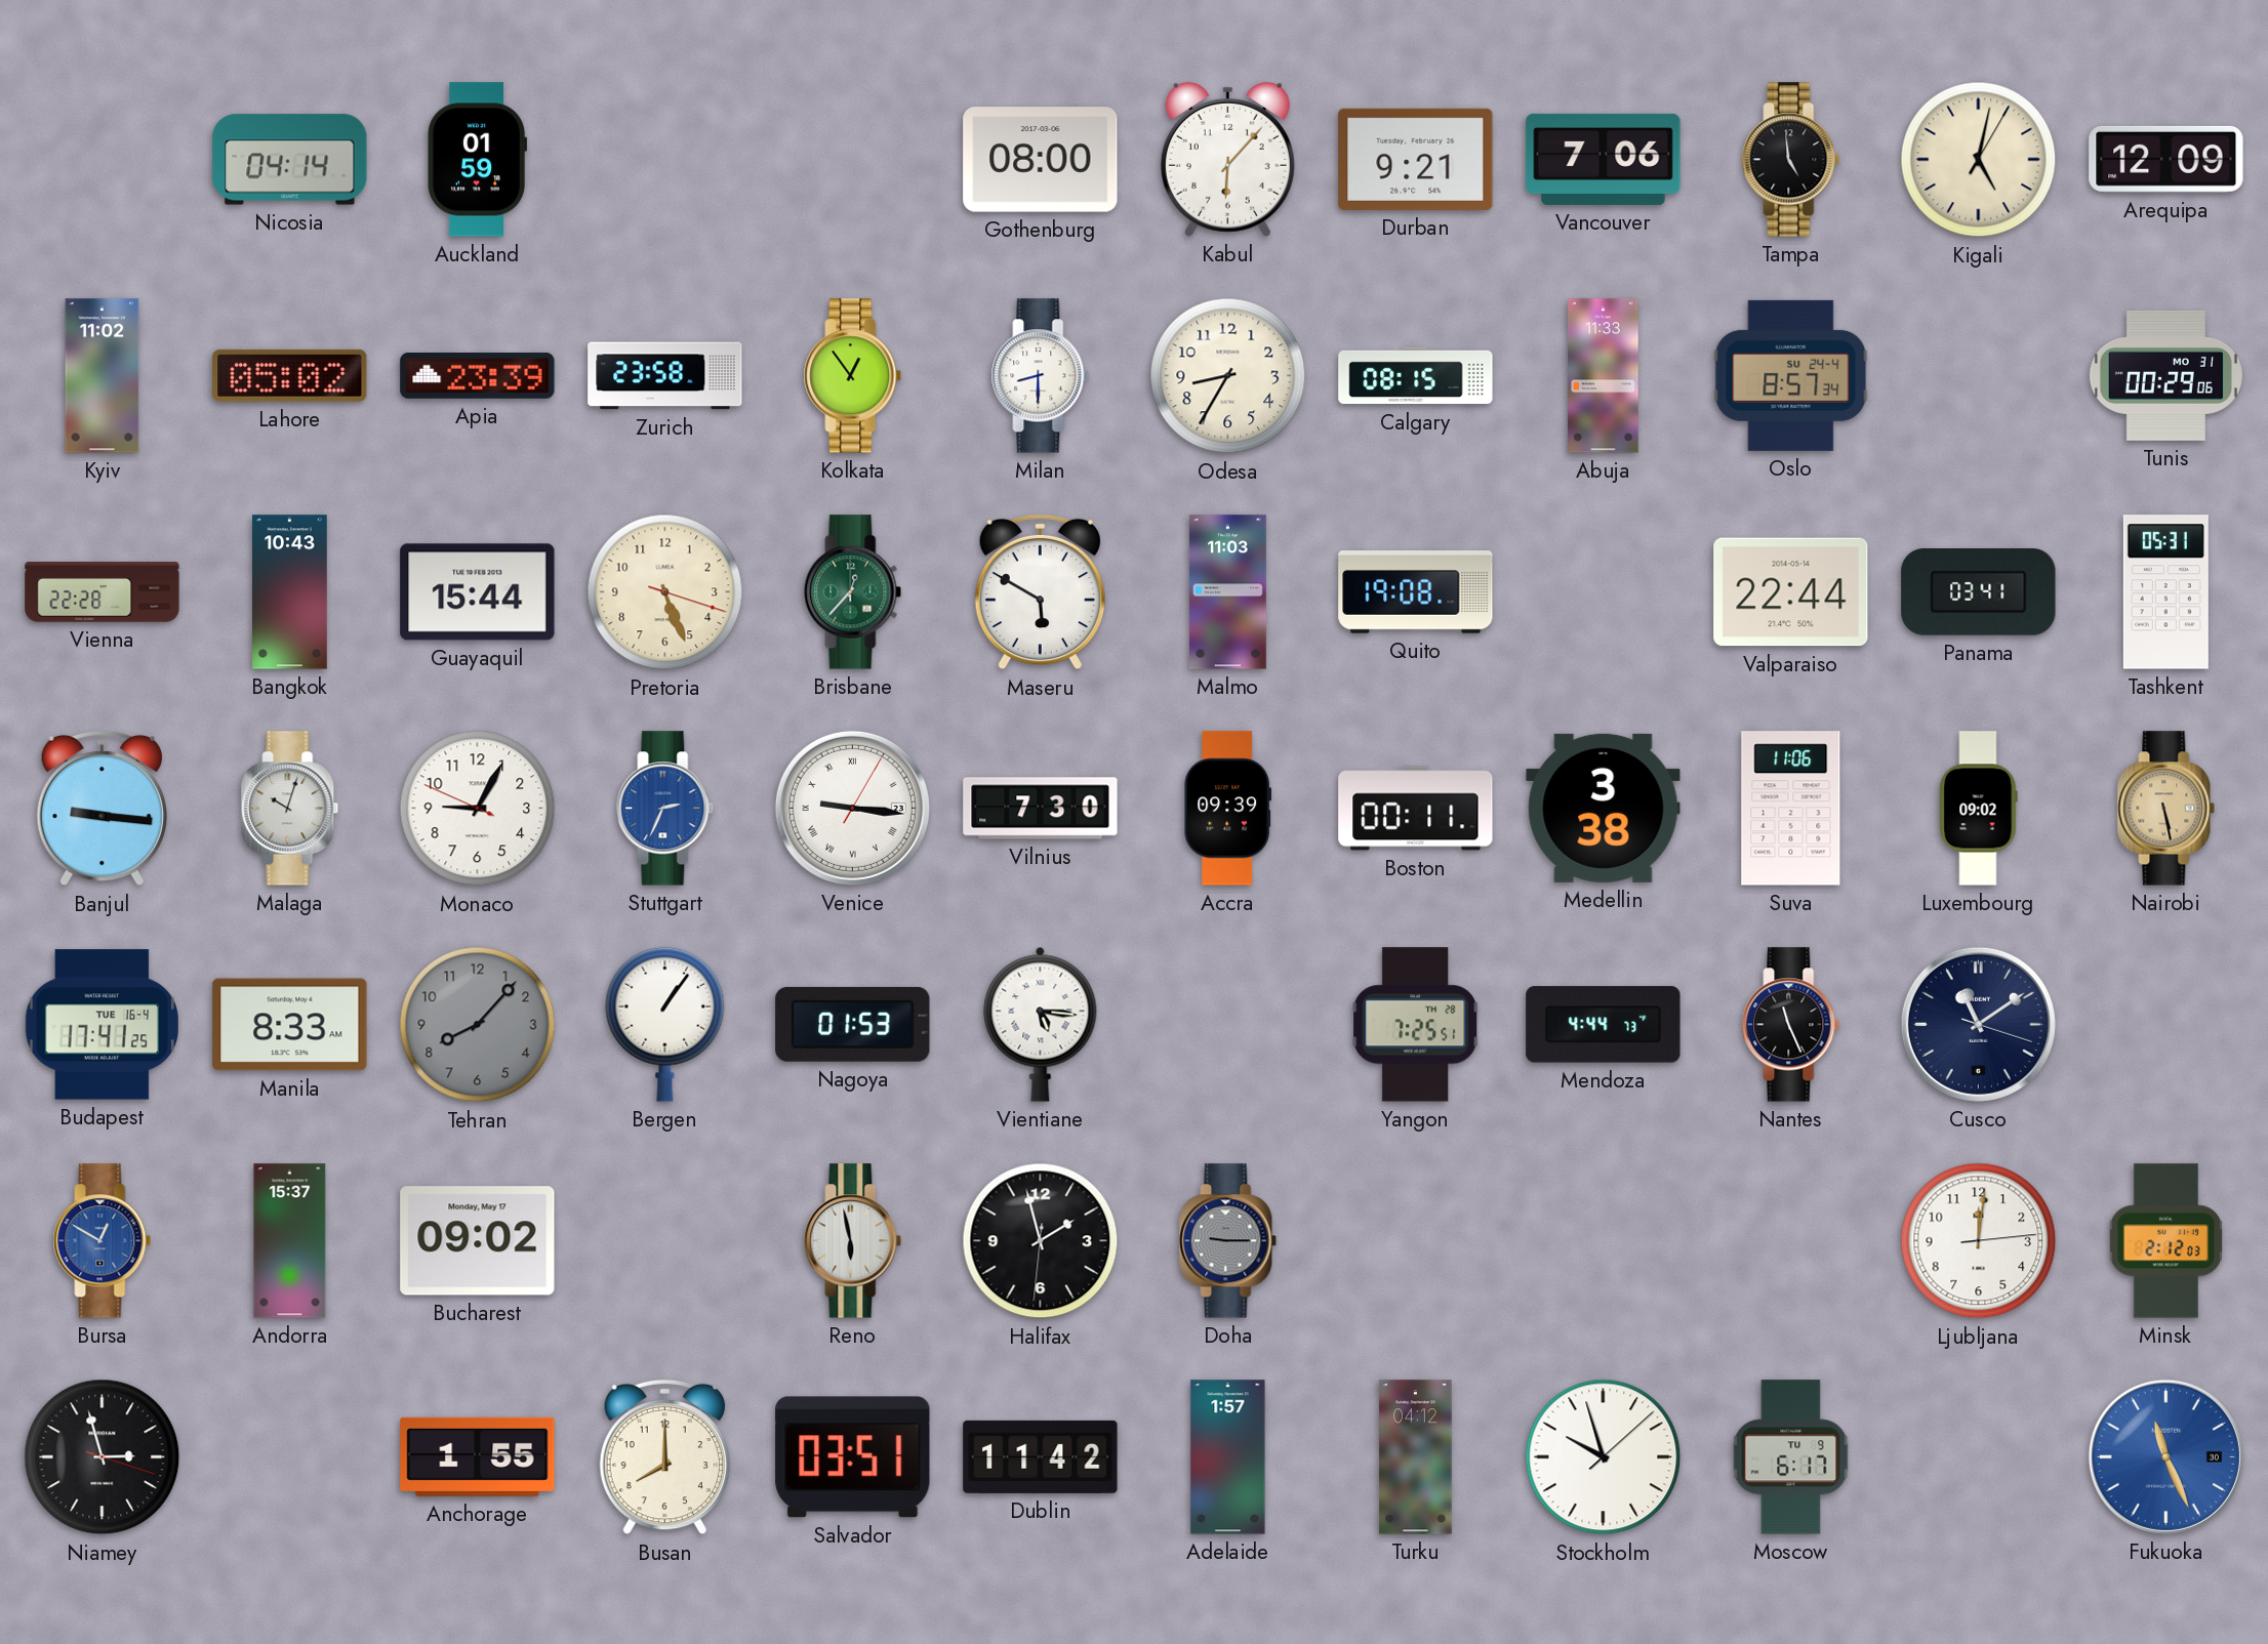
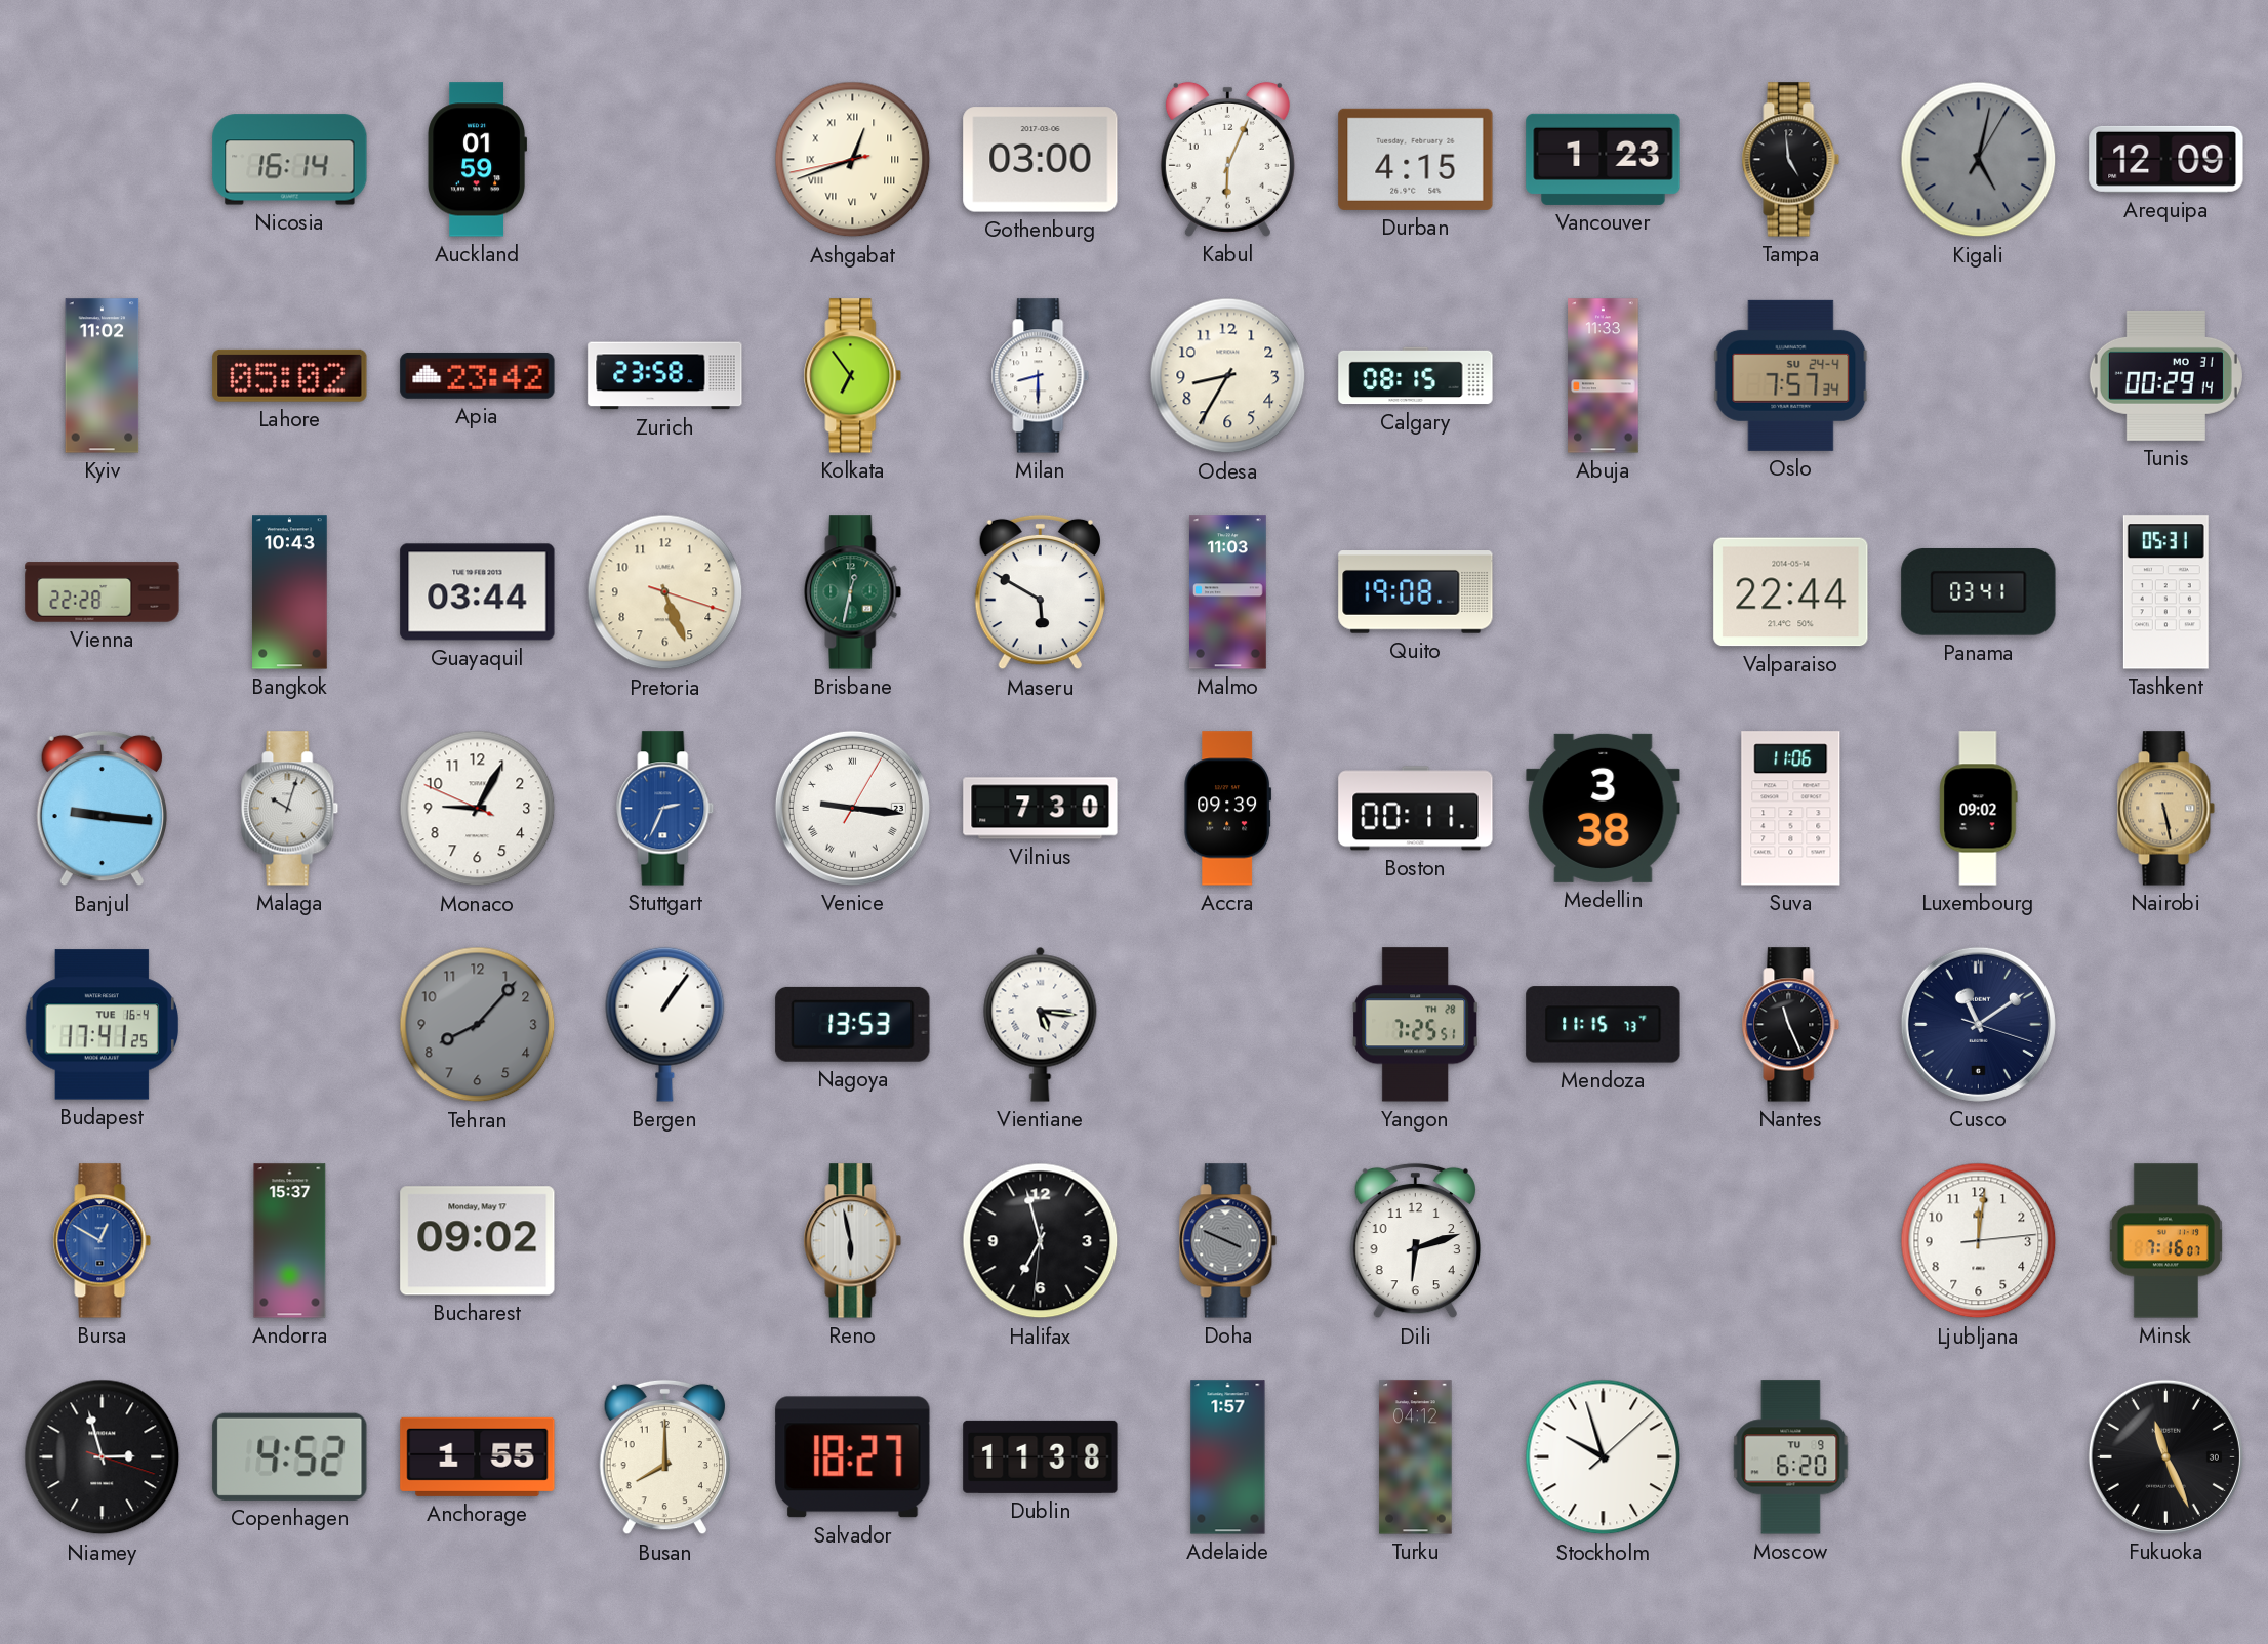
Nicosia: 04:14 -> 16:14 (290, 160)
Ashgabat: none -> 12:41 (853, 160)
Gothenburg: 08:00 -> 03:00 (1041, 160)
Kabul: 6:07 -> 6:04 (1227, 159)
Durban: 9:21 -> 4:15 (1416, 159)
Vancouver: 7:06 -> 1:23 (1604, 159)
Kigali dial: cream -> grey (1979, 160)
Apia: 23:39 -> 23:42 (478, 375)
Kolkata: 12:54 -> 6:54 (853, 376)
Oslo: 8:57 -> 7:57 (1791, 375)
Tunis: 00:29:06 -> 00:29:14 (2165, 375)
Guayaquil: 15:44 -> 03:44 (478, 592)
Brisbane: 12:37 -> 12:32 (853, 592)
Manila: 8:33 -> none (290, 1025)
Nagoya: 01:53 -> 13:53 (853, 1024)
Mendoza: 4:44 -> 11:15 (1604, 1025)
Halifax: 1:57 -> 6:57 (1041, 1241)
Doha: 9:15 -> 3:49 (1228, 1241)
Dili: none -> 6:12 (1415, 1241)
Minsk: 2:12 -> 7:16 (2165, 1241)
Copenhagen: none -> 4:52 (290, 1456)
Salvador: 03:51 -> 18:27 (853, 1457)
Dublin: 11:42 -> 11:38 (1041, 1456)
Moscow: 6:17 -> 6:20 (1791, 1457)
Fukuoka dial: blue -> black (2165, 1456)
